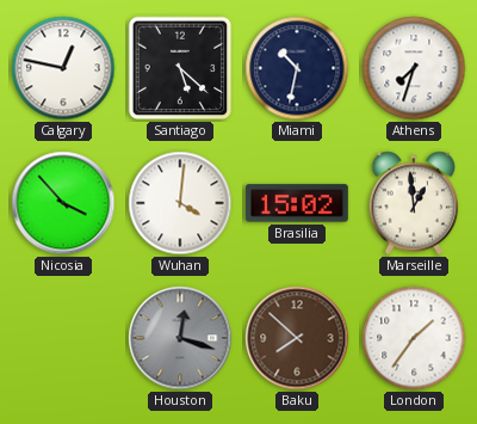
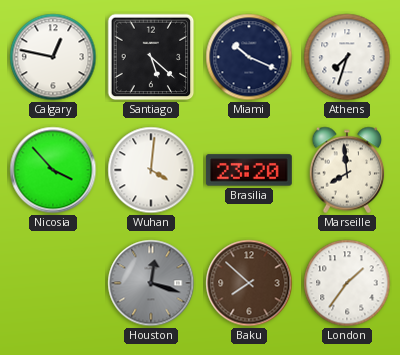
Miami: 10:32 -> 10:19 (249, 57)
Brasilia: 15:02 -> 23:20 (249, 170)
Marseille: 12:59 -> 7:59 (347, 170)
